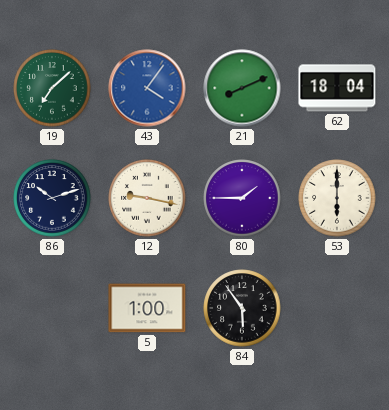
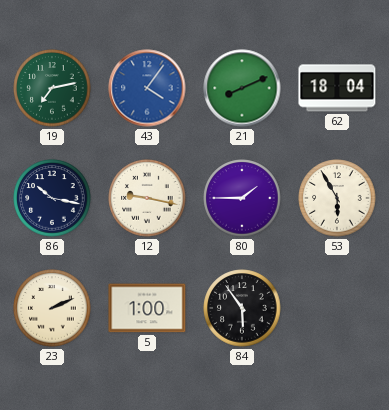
19: 7:08 -> 7:13 (52, 88)
86: 10:12 -> 10:17 (52, 198)
53: 6:00 -> 5:55 (337, 198)
23: none -> 2:11 (52, 308)
